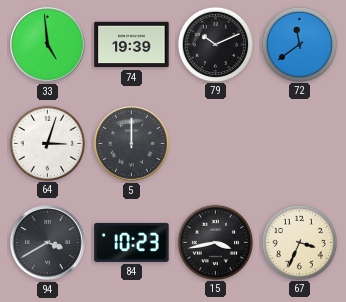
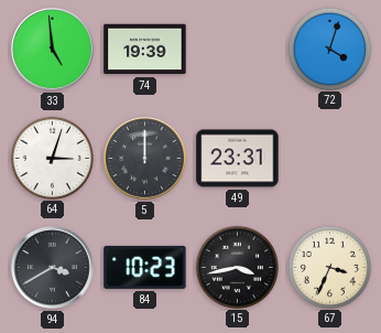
79: 10:11 -> none (215, 44)
72: 11:39 -> 4:03 (329, 49)
49: none -> 23:31 (238, 159)
